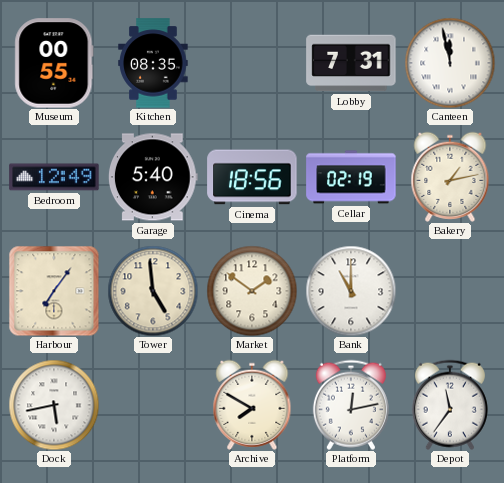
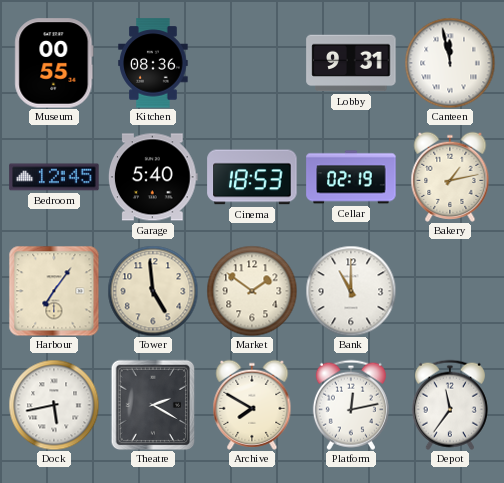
Kitchen: 08:35 -> 08:36 (153, 63)
Lobby: 7:31 -> 9:31 (351, 63)
Bedroom: 12:49 -> 12:45 (54, 177)
Cinema: 18:56 -> 18:53 (252, 177)
Theatre: none -> 2:20 (153, 405)
